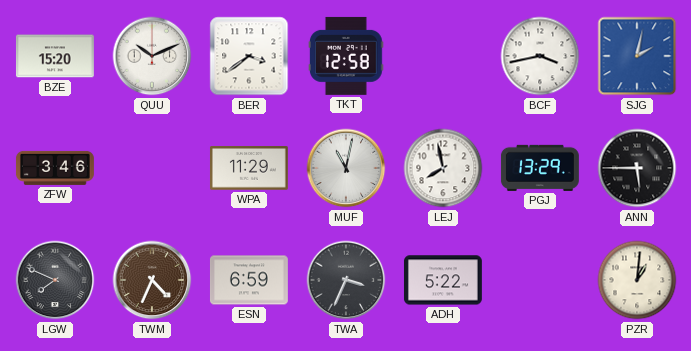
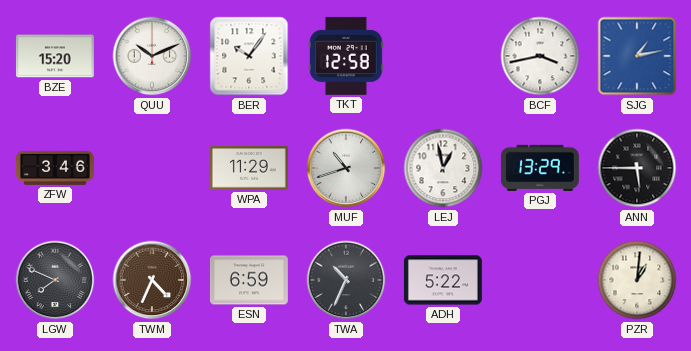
BER: 3:39 -> 10:06 (249, 56)
SJG: 2:02 -> 1:13 (637, 56)
MUF: 11:02 -> 10:42 (346, 168)
LEJ: 7:58 -> 12:58 (443, 168)
TWA: 3:34 -> 10:34 (346, 280)
